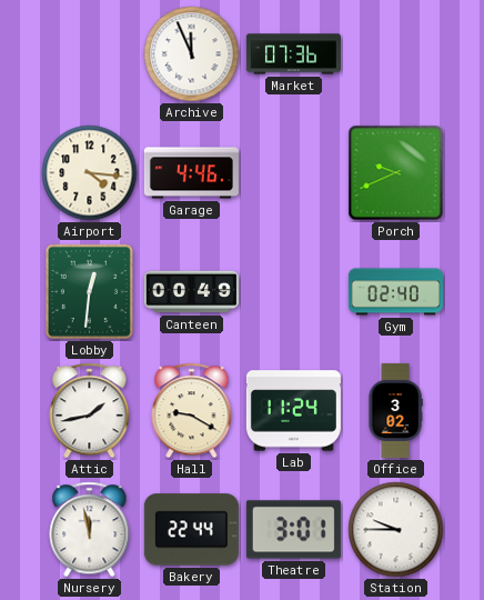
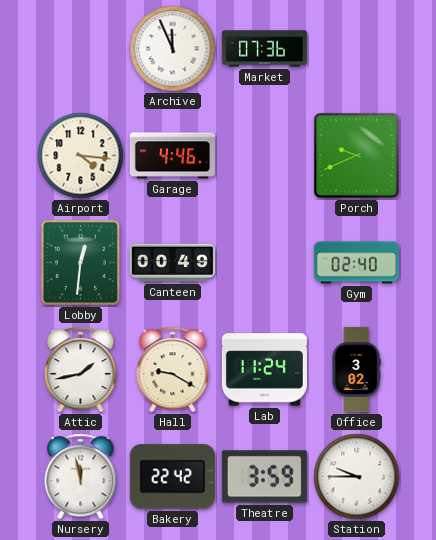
Bakery: 22:44 -> 22:42 (172, 477)
Theatre: 3:01 -> 3:59 (264, 477)
